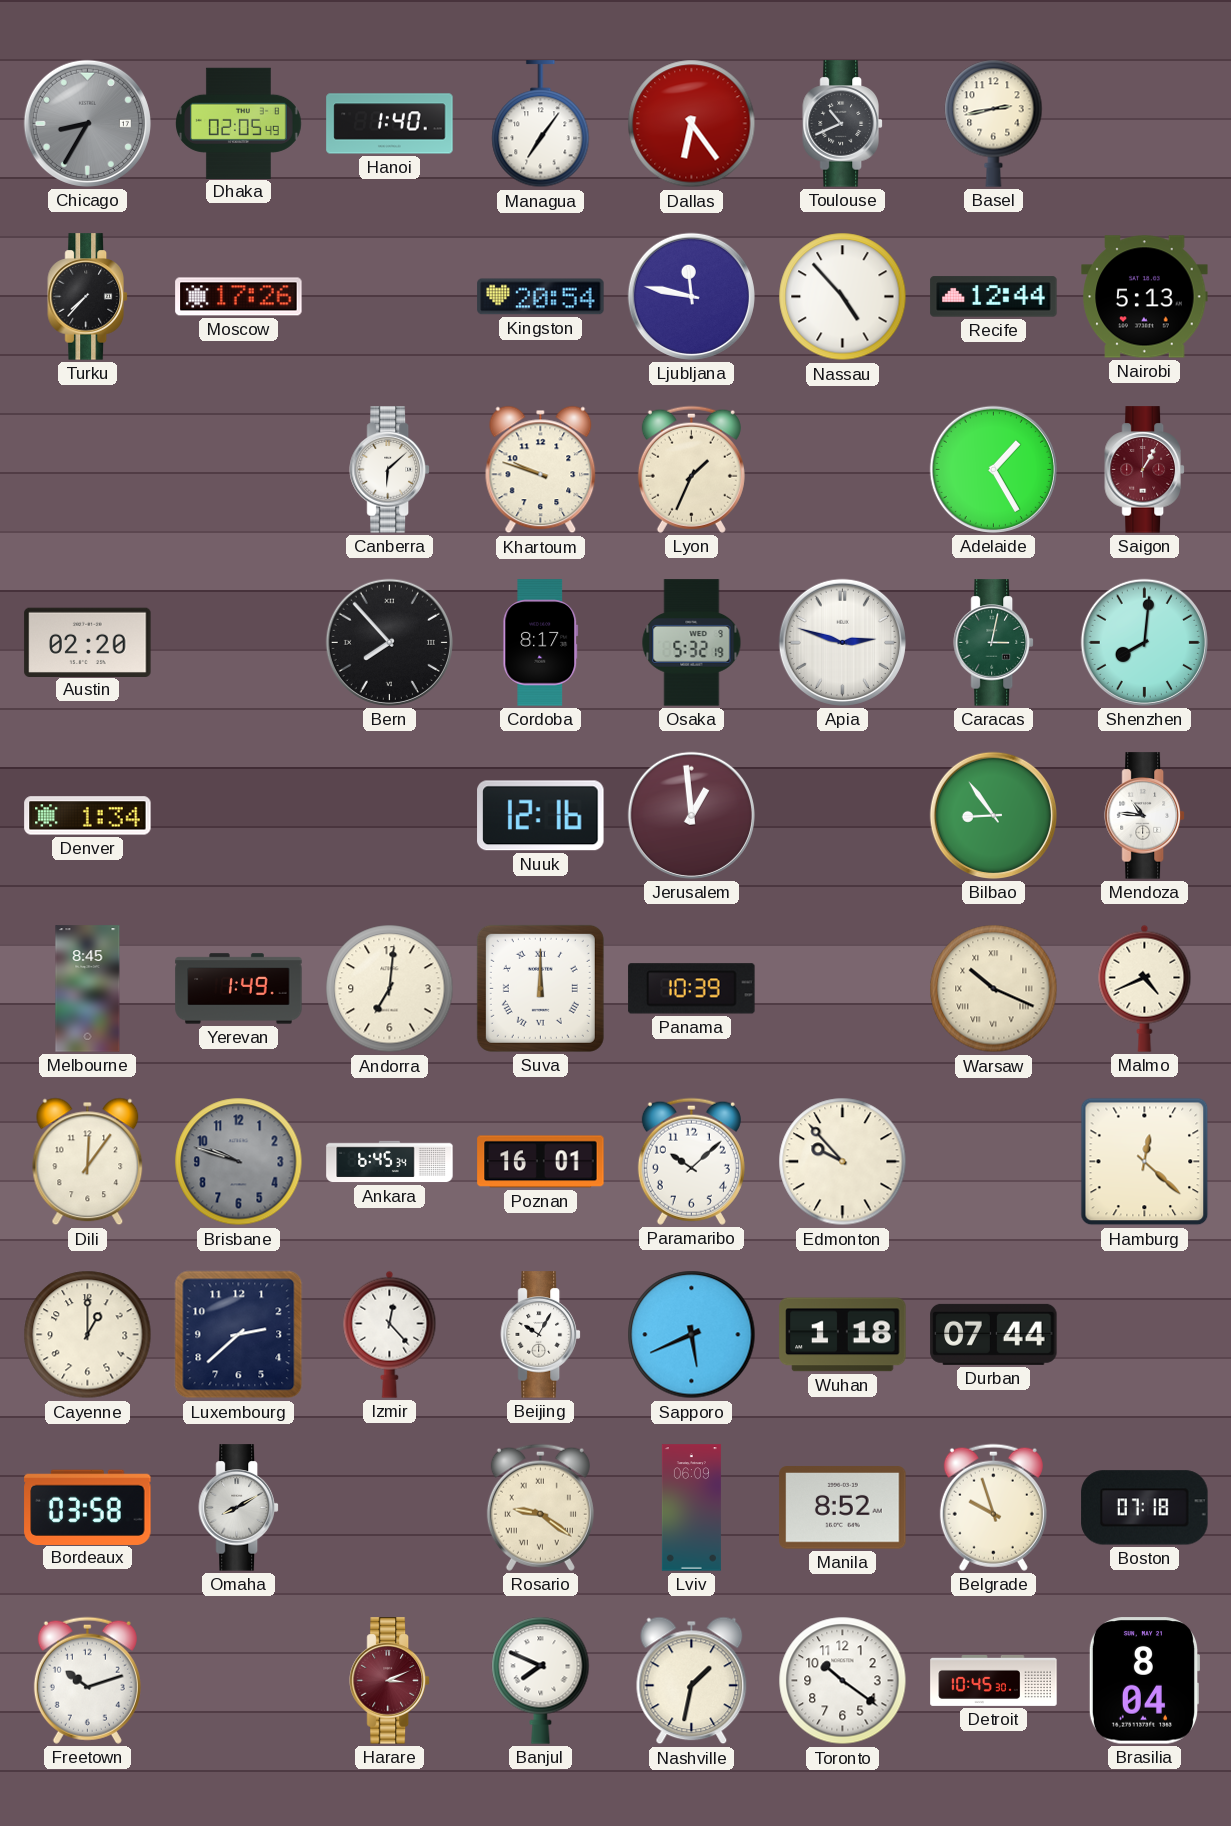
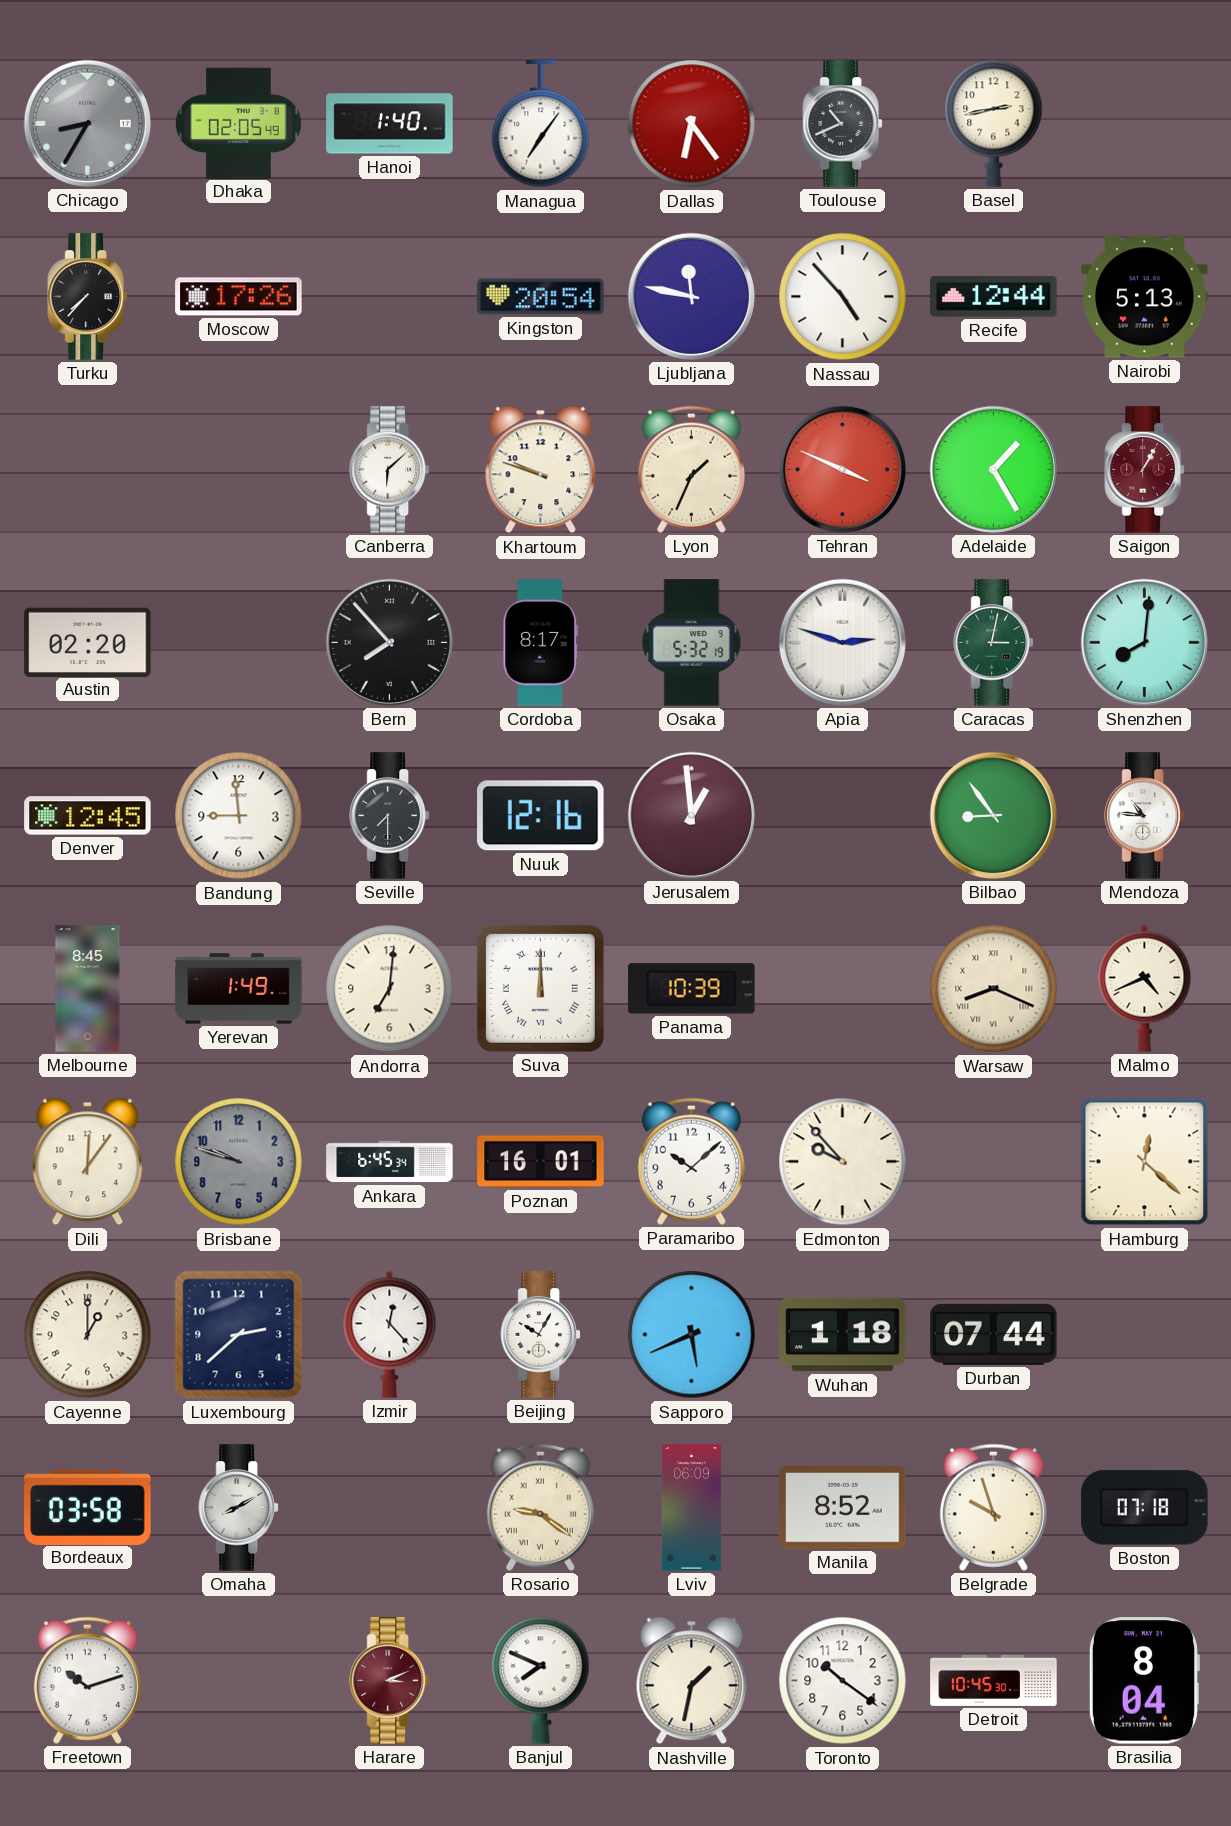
Tehran: none -> 3:49 (842, 469)
Denver: 1:34 -> 12:45 (88, 816)
Bandung: none -> 8:59 (239, 816)
Seville: none -> 7:30 (390, 816)
Warsaw: 10:19 -> 8:19 (994, 989)
